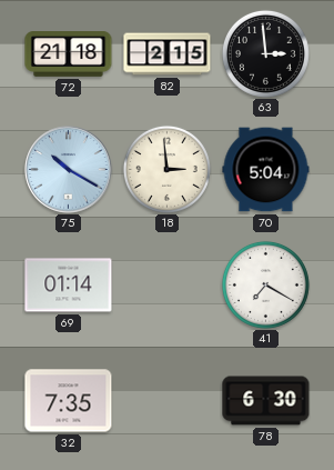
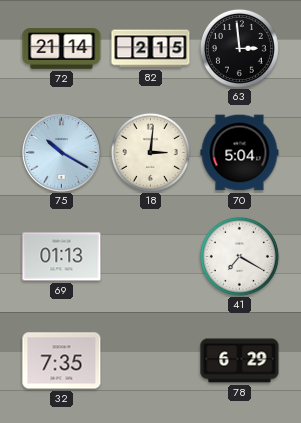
72: 21:18 -> 21:14 (62, 49)
18: 2:59 -> 3:01 (150, 152)
69: 01:14 -> 01:13 (62, 257)
78: 6:30 -> 6:29 (240, 361)
